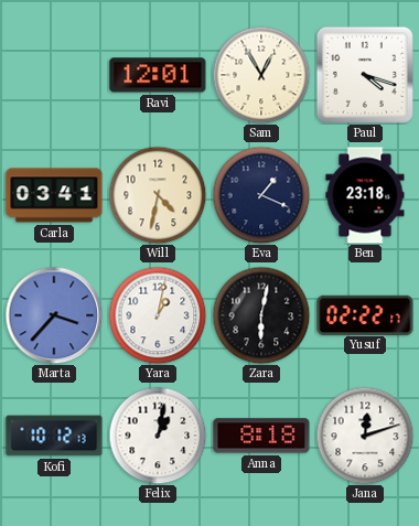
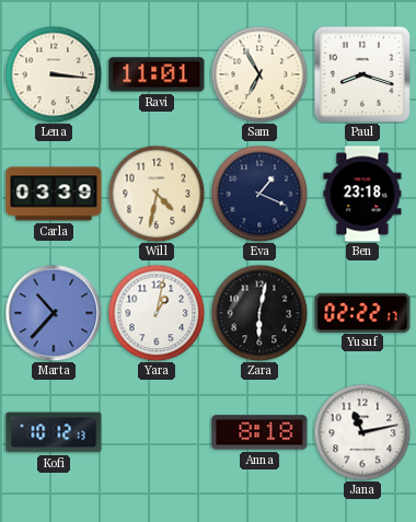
Lena: none -> 3:16 (54, 74)
Ravi: 12:01 -> 11:01 (157, 74)
Sam: 12:55 -> 6:55 (259, 74)
Paul: 4:18 -> 8:18 (362, 74)
Carla: 03:41 -> 03:39 (54, 194)
Marta: 3:37 -> 10:37 (54, 313)
Felix: 1:02 -> none (158, 436)
Jana: 12:12 -> 11:13 (362, 432)
